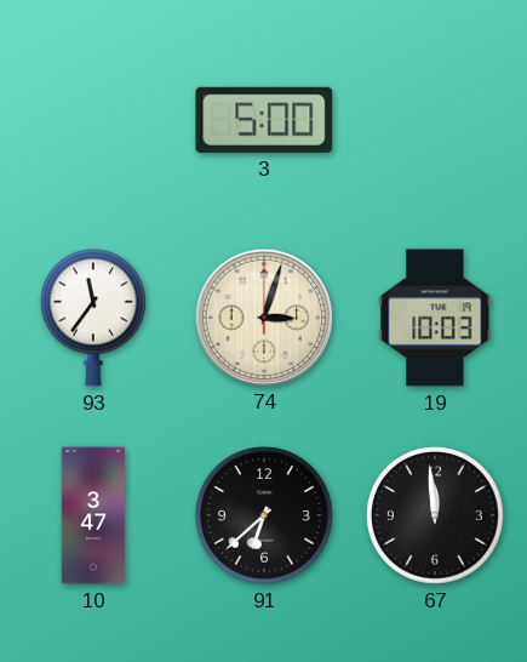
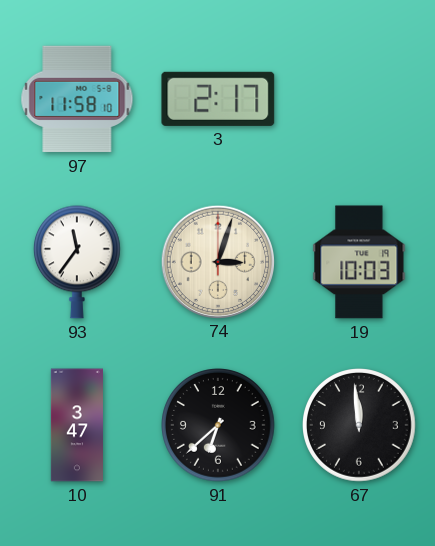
97: none -> 11:58 (77, 99)
3: 5:00 -> 2:17 (218, 99)
